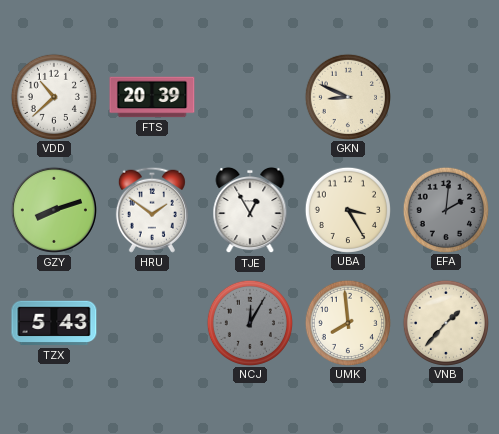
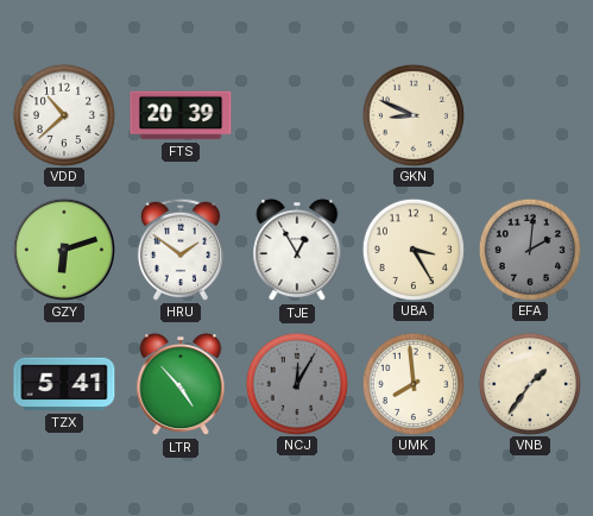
GZY: 8:12 -> 6:12 (64, 250)
TZX: 5:43 -> 5:41 (64, 384)
LTR: none -> 4:53 (181, 384)
VNB: 1:37 -> 1:36 (529, 383)
